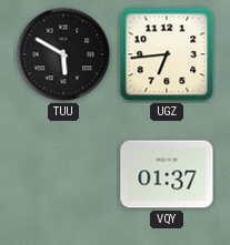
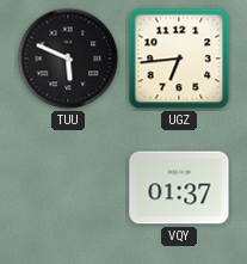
TUU: 5:50 -> 5:49 (68, 59)
